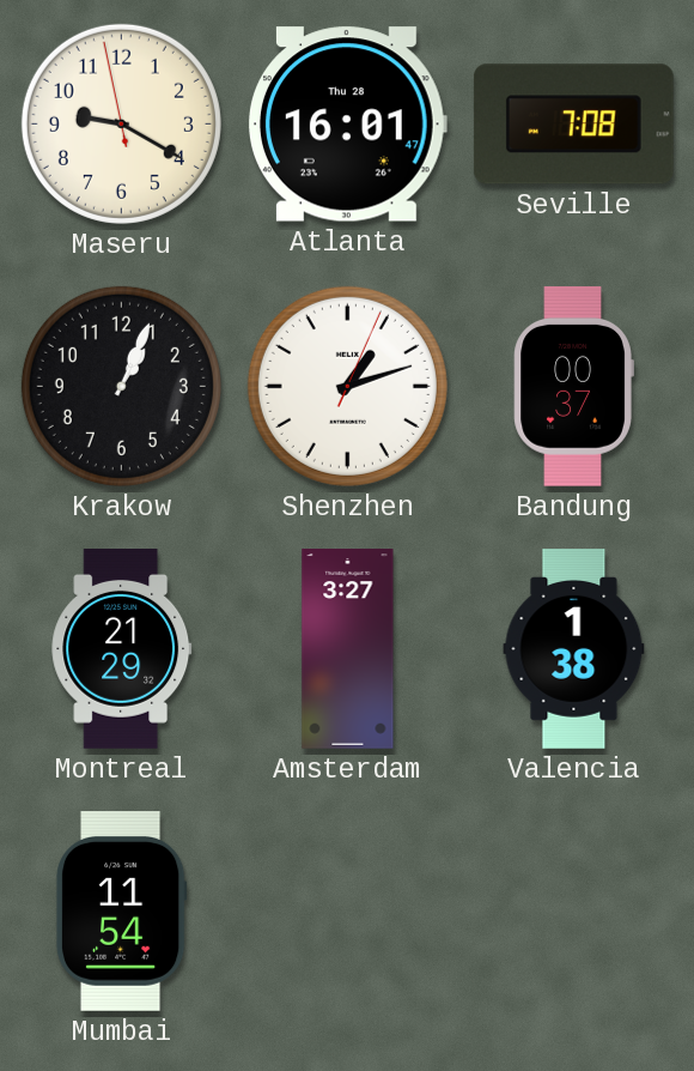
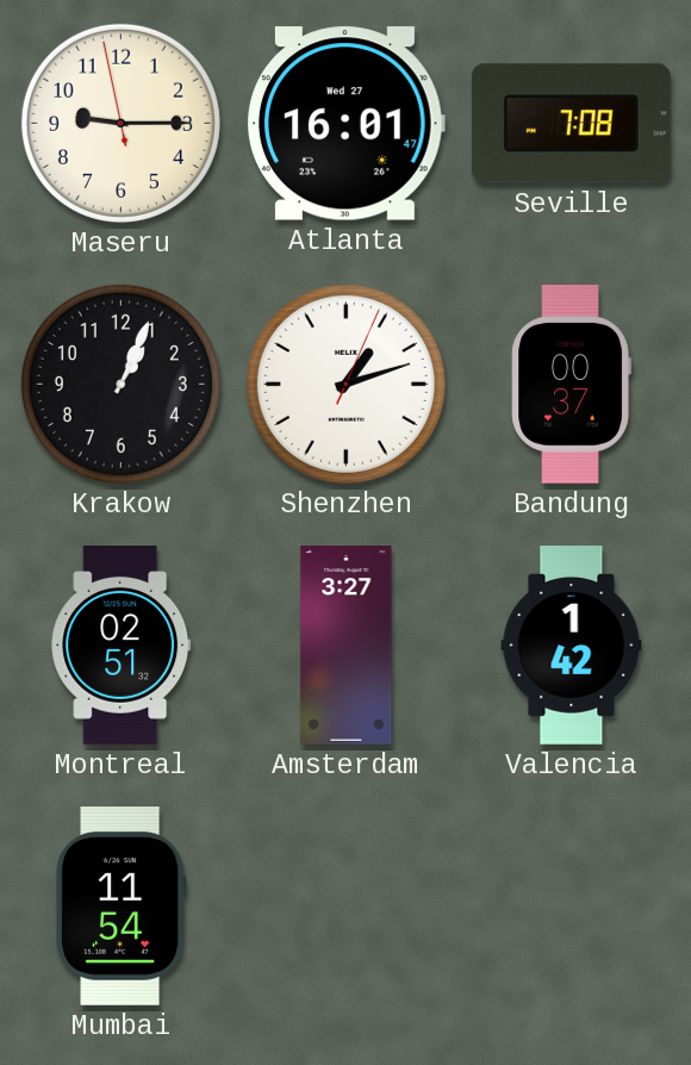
Maseru: 9:19 -> 9:14 (120, 123)
Atlanta date: Thu 28 -> Wed 27 (345, 124)
Montreal: 21:29 -> 02:51 (122, 646)
Valencia: 1:38 -> 1:42 (572, 646)
